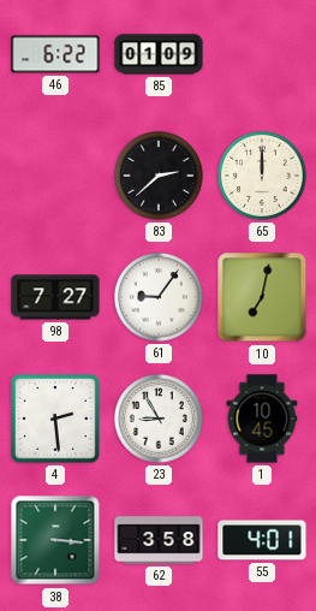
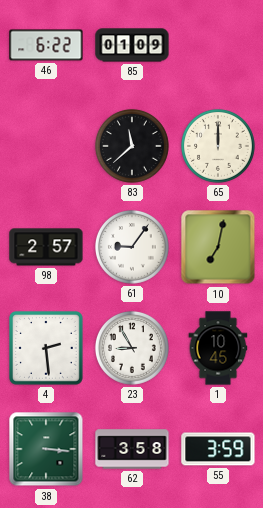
83: 2:38 -> 11:38 (132, 146)
98: 7:27 -> 2:57 (46, 247)
55: 4:01 -> 3:59 (218, 449)
